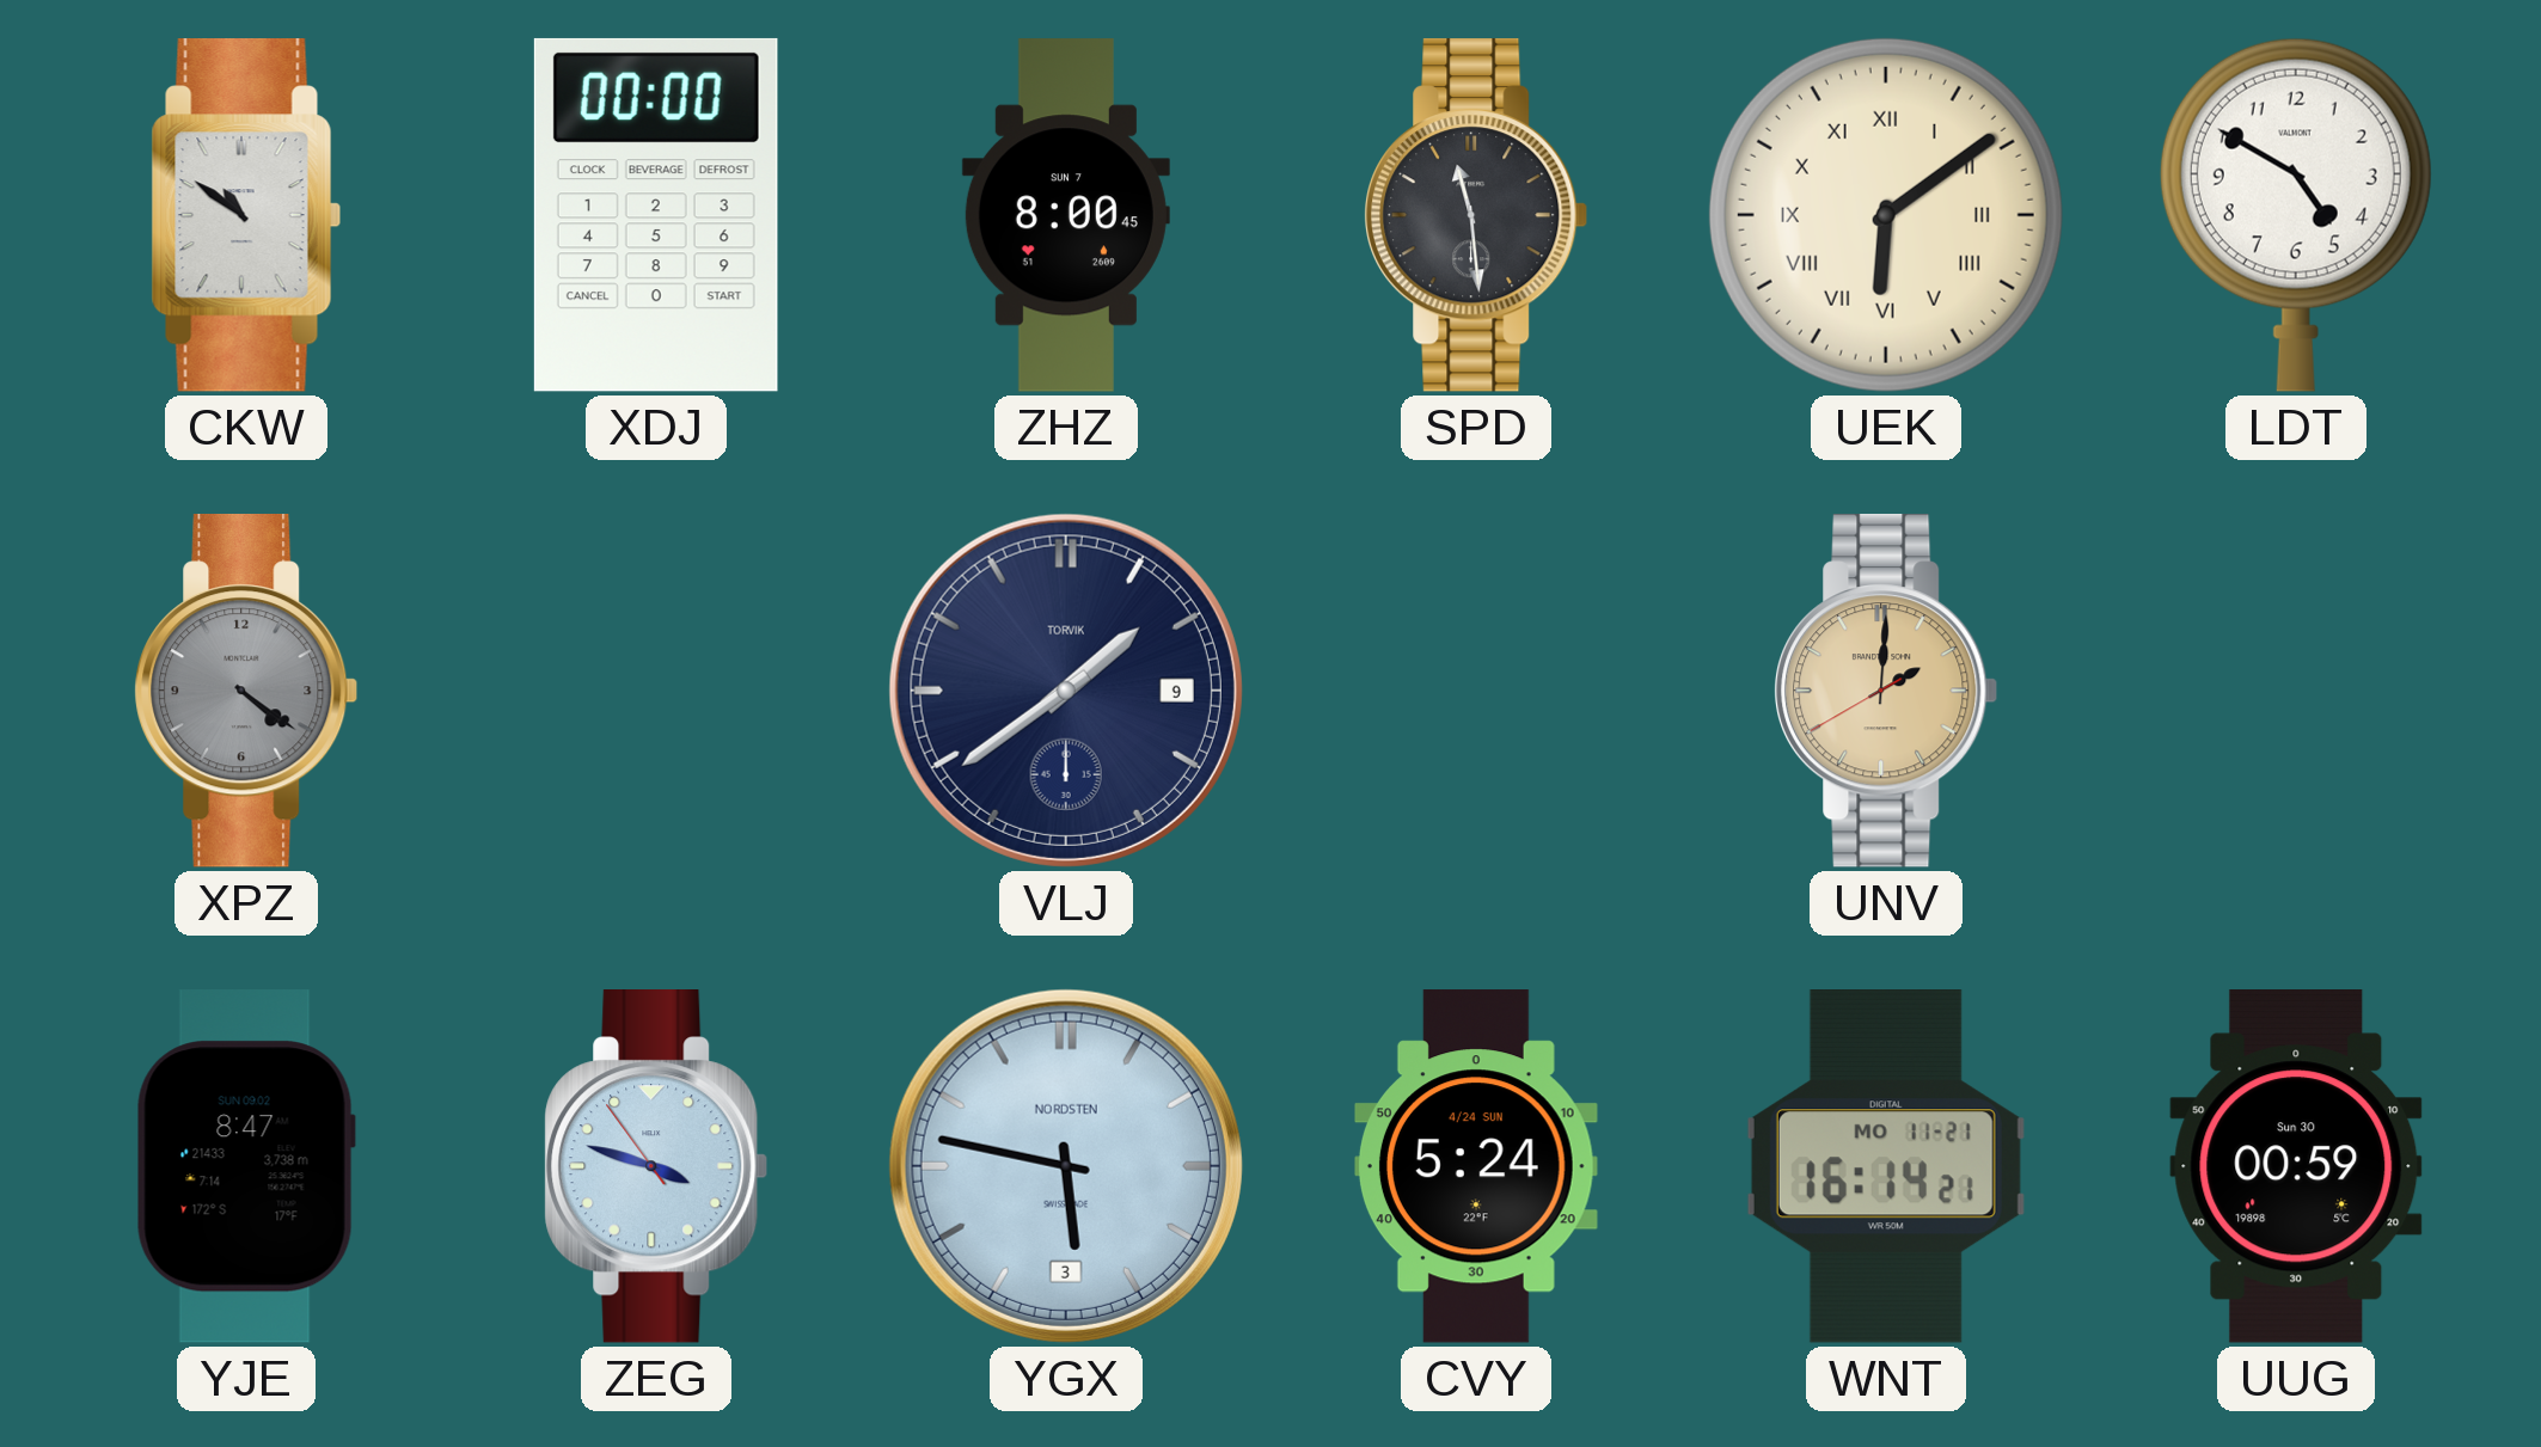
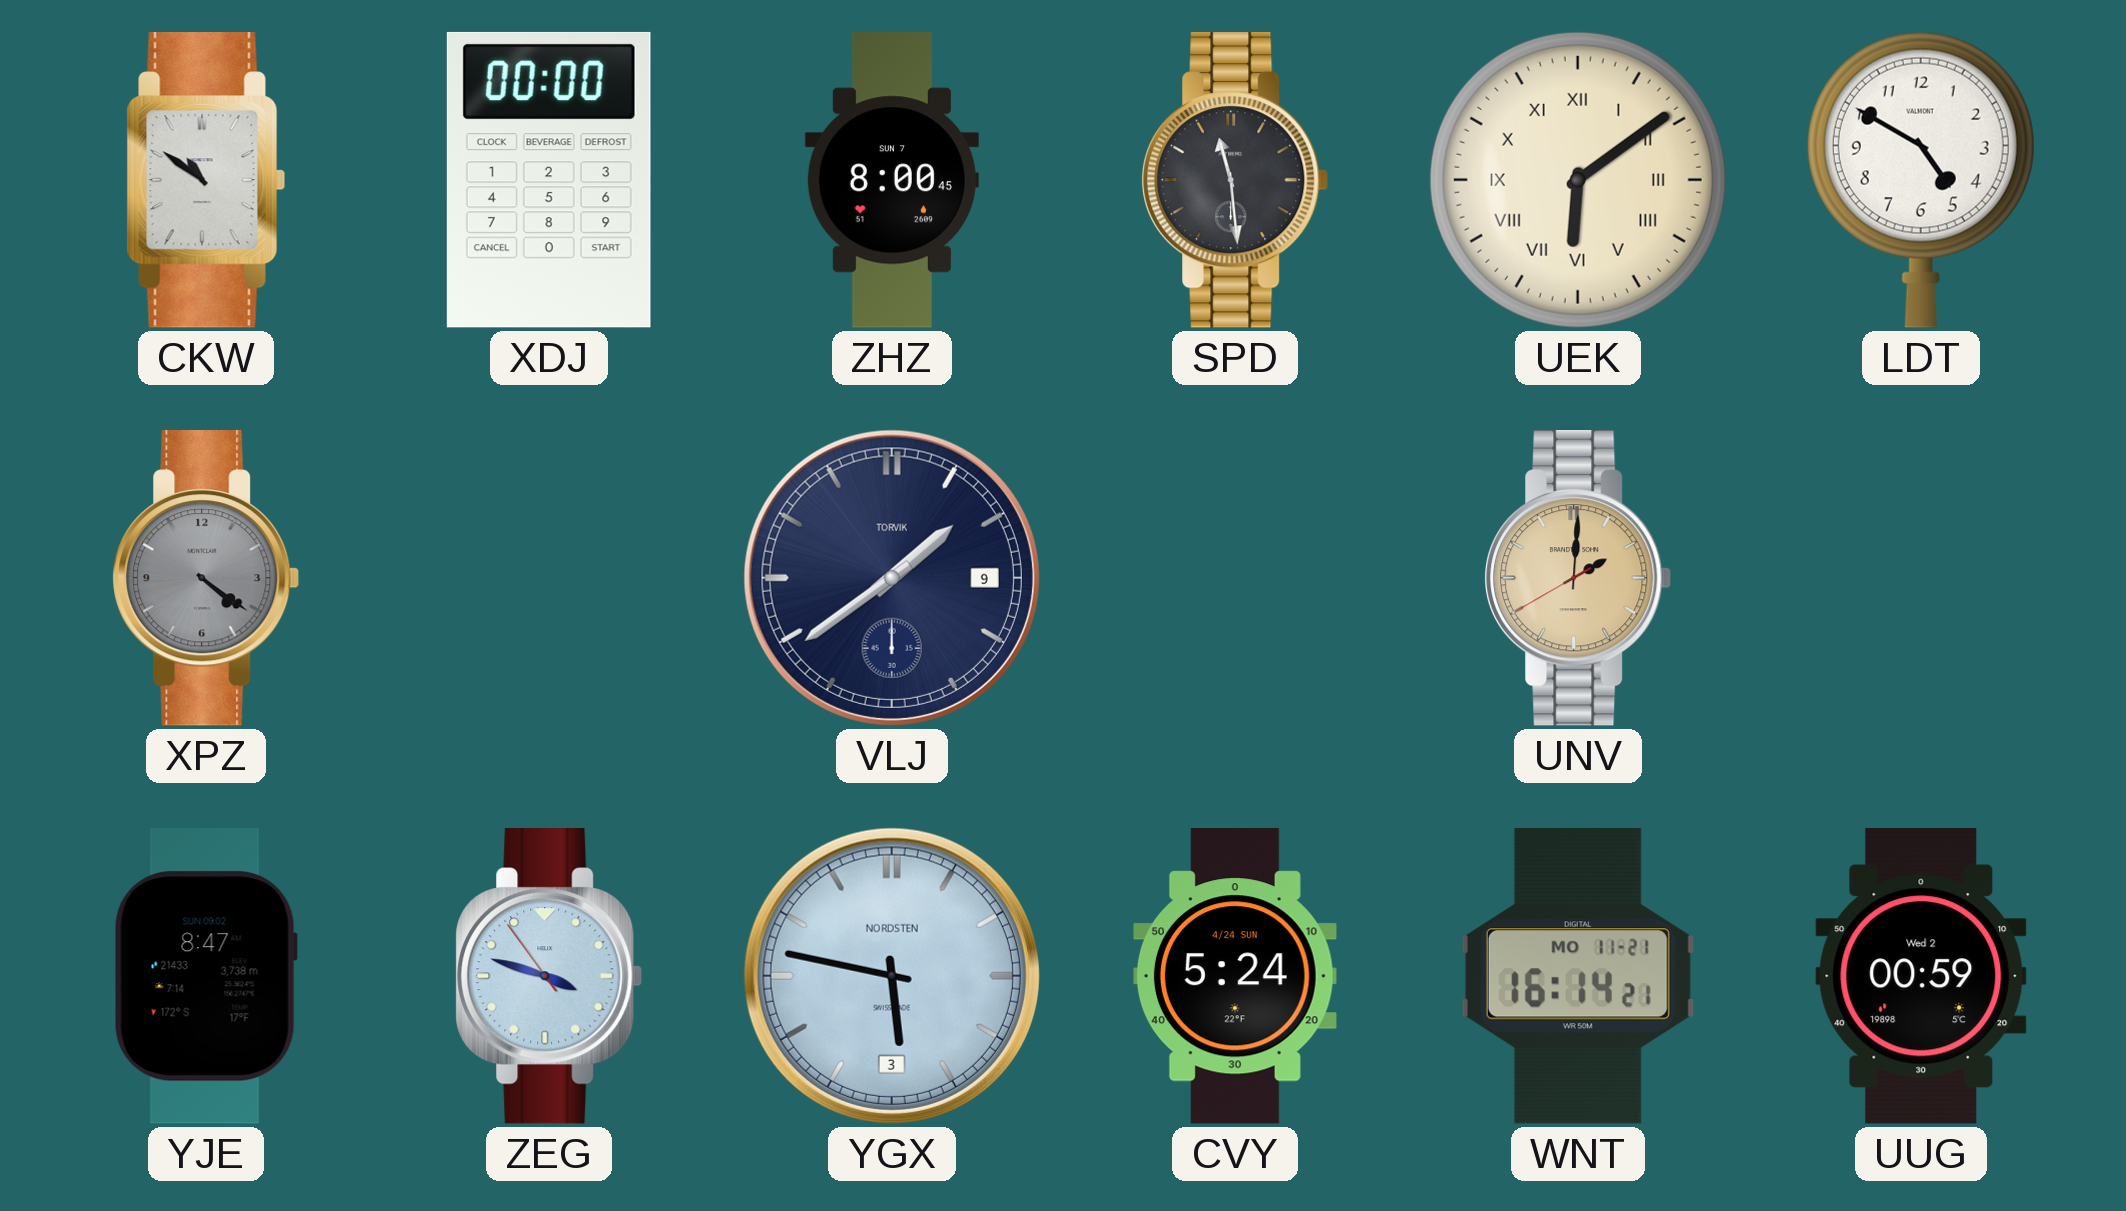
UUG date: Sun 30 -> Wed 2 (1921, 976)
